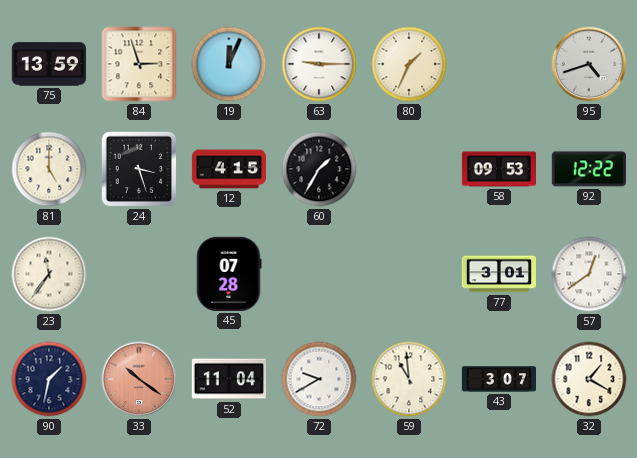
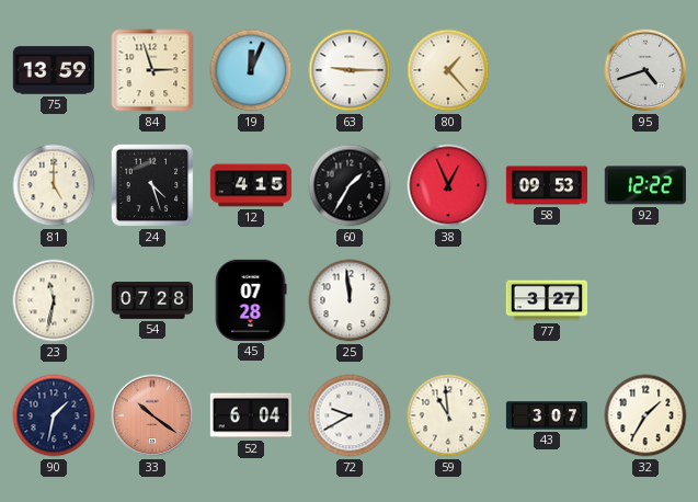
80: 1:34 -> 1:23 (448, 70)
24: 3:27 -> 4:27 (152, 185)
38: none -> 12:56 (448, 185)
23: 11:36 -> 11:32 (54, 300)
54: none -> 07:28 (151, 301)
25: none -> 11:59 (350, 300)
77: 3:01 -> 3:27 (546, 300)
57: 12:39 -> none (589, 274)
52: 11:04 -> 6:04 (251, 415)
32: 1:20 -> 1:35 (645, 415)
